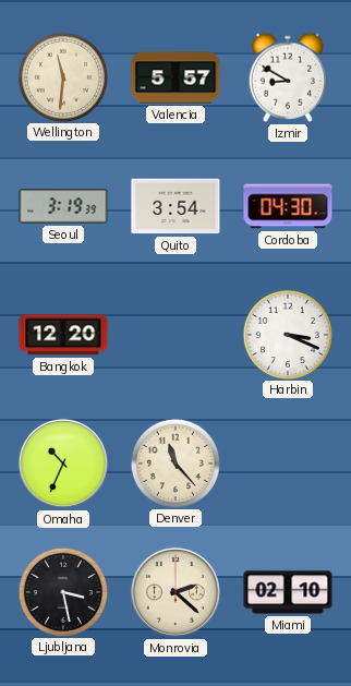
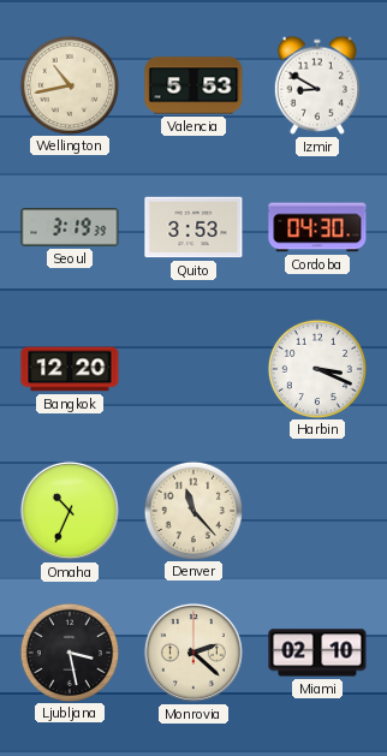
Wellington: 11:31 -> 10:43 (69, 84)
Valencia: 5:57 -> 5:53 (194, 85)
Quito: 3:54 -> 3:53 (194, 227)
